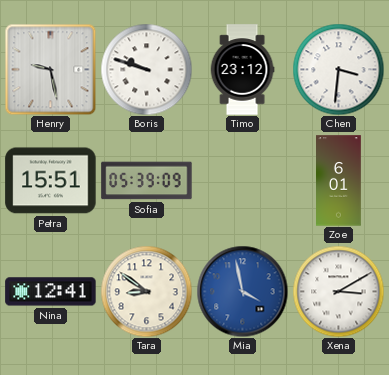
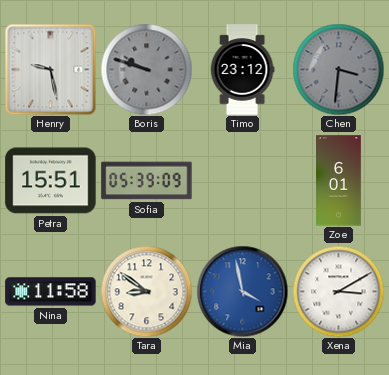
Boris dial: white -> grey (146, 69)
Chen dial: white -> grey (338, 69)
Nina: 12:41 -> 11:58 (51, 292)
